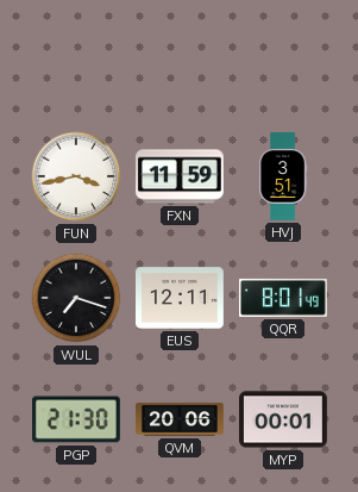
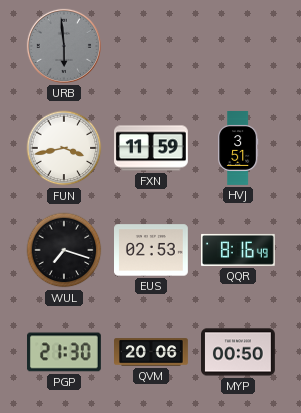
URB: none -> 5:59 (64, 46)
EUS: 12:11 -> 02:53 (152, 250)
QQR: 8:01 -> 8:16 (239, 250)
MYP: 00:01 -> 00:50 (239, 352)
